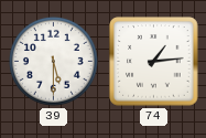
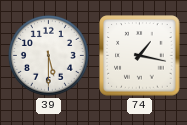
74: 1:14 -> 1:17 (140, 56)
